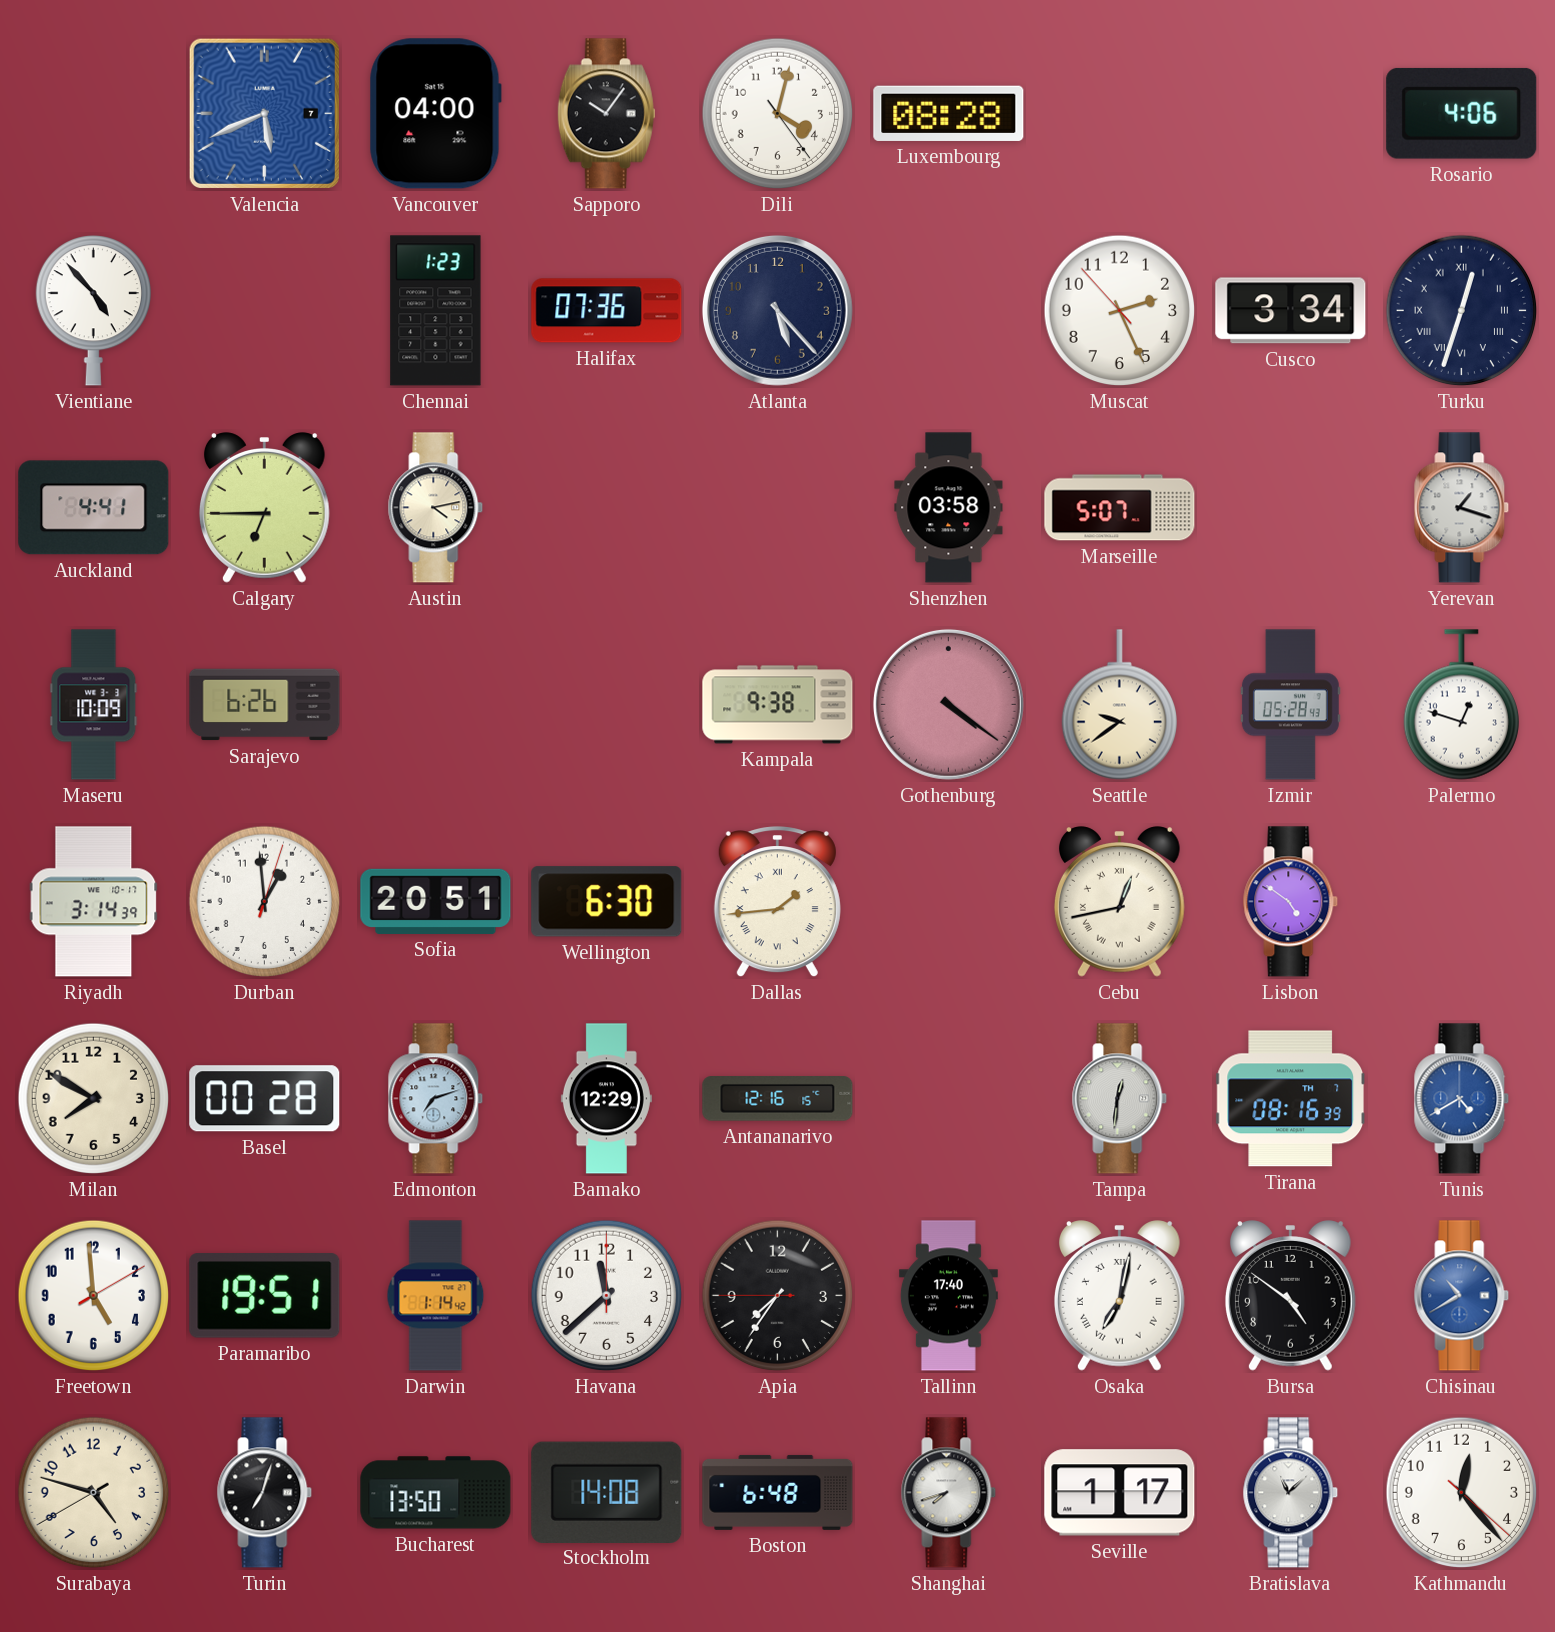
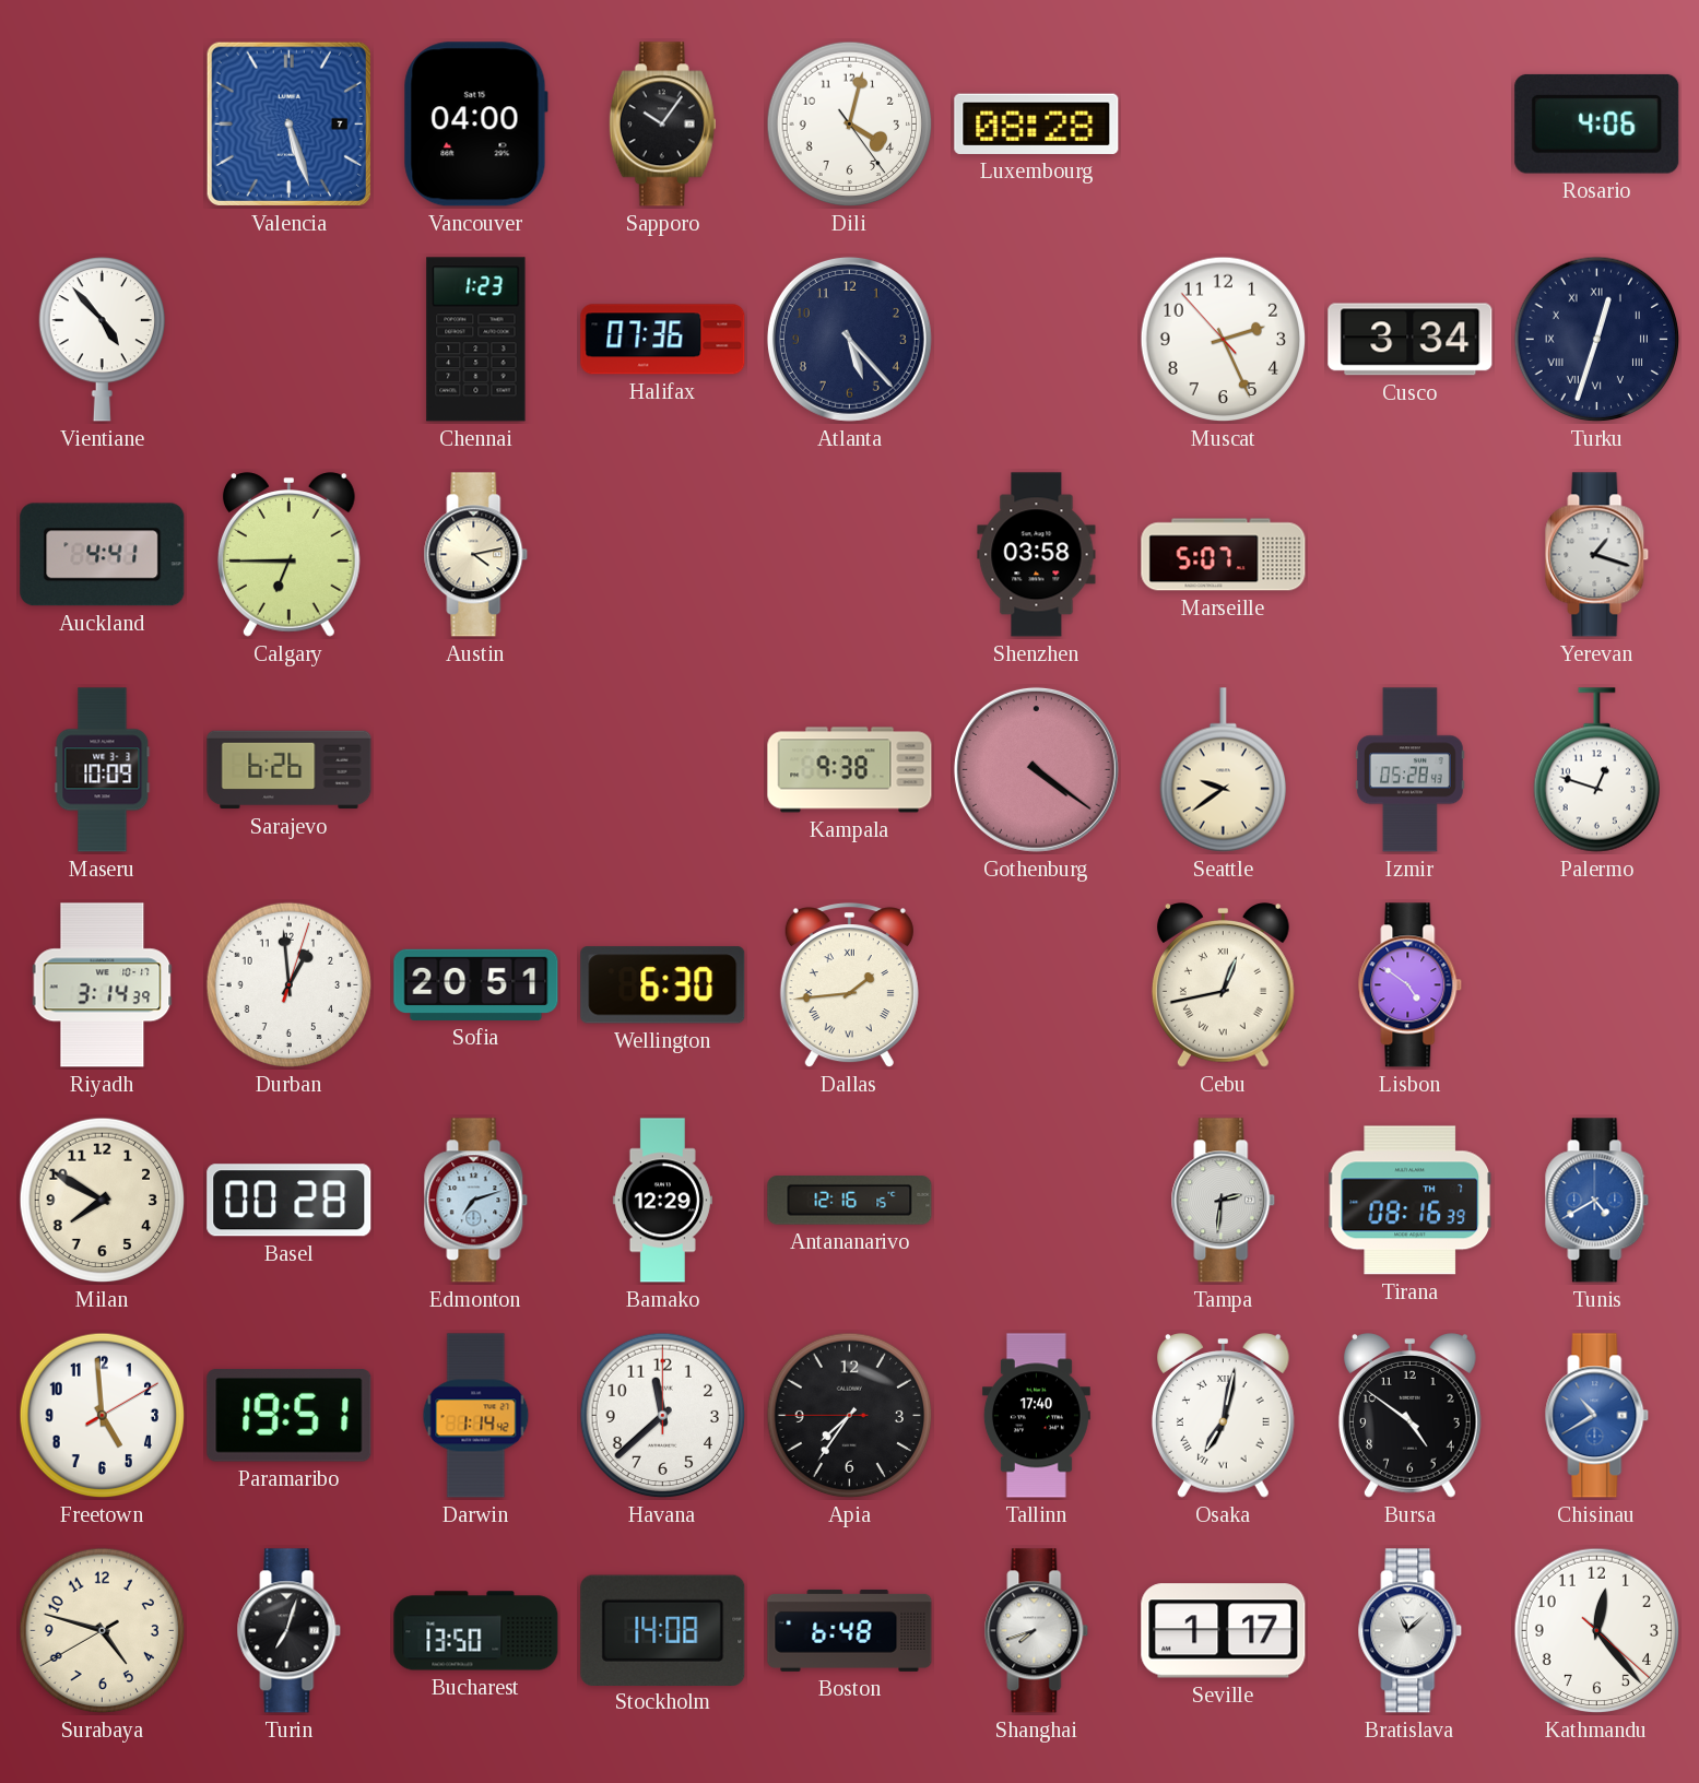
Valencia: 5:41 -> 5:27 (288, 123)
Tampa: 12:31 -> 2:31 (1224, 1201)
